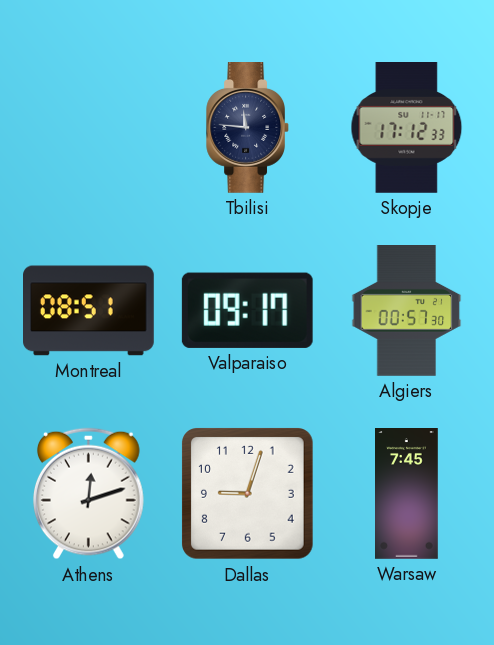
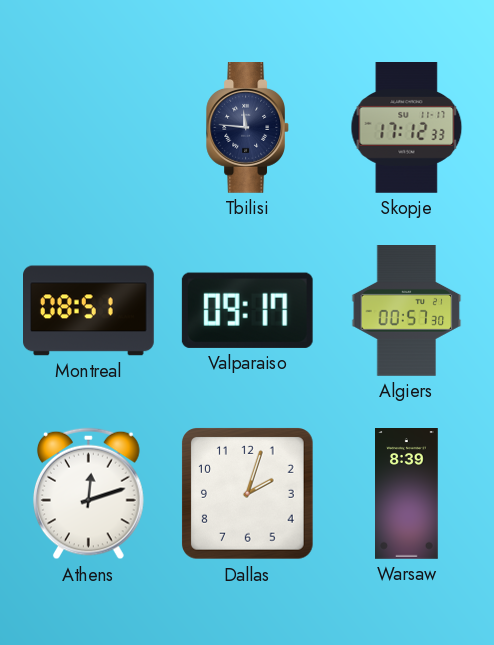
Dallas: 9:03 -> 2:03 (248, 494)
Warsaw: 7:45 -> 8:39 (407, 494)
